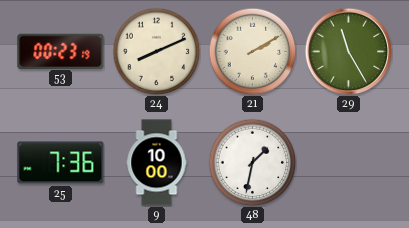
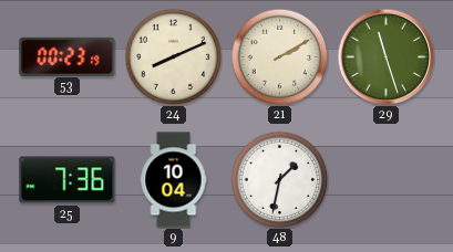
29: 11:25 -> 11:27 (385, 56)
9: 10:00 -> 10:04 (174, 180)
